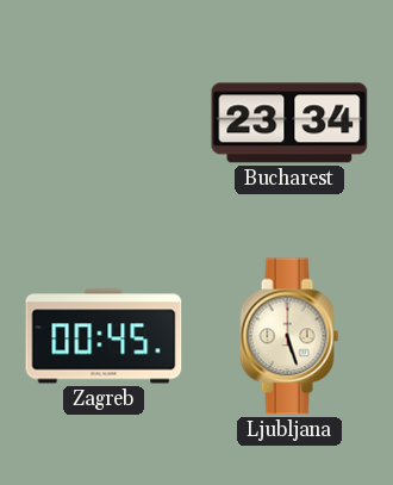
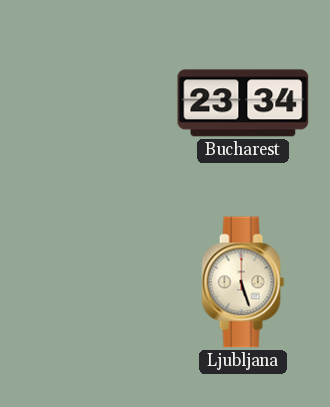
Zagreb: 00:45 -> none (104, 336)
